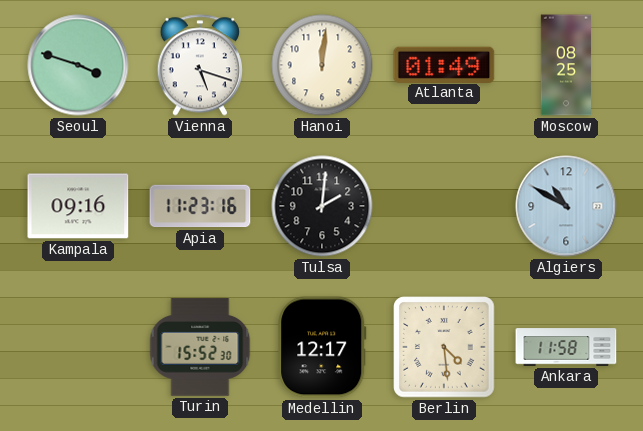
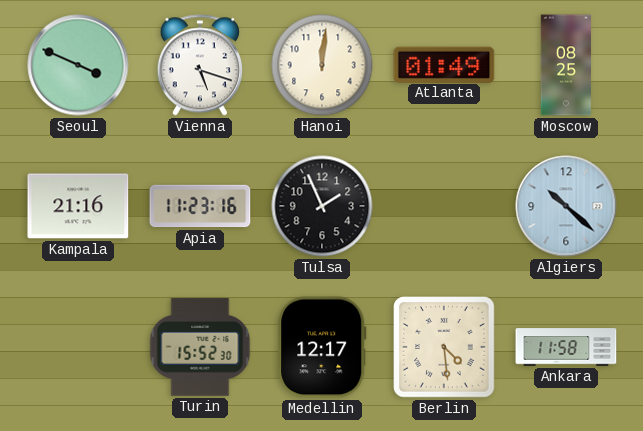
Seoul: 3:48 -> 3:49 (78, 65)
Kampala: 09:16 -> 21:16 (78, 206)
Tulsa: 2:01 -> 1:56 (322, 206)
Algiers: 10:50 -> 10:22 (566, 206)
